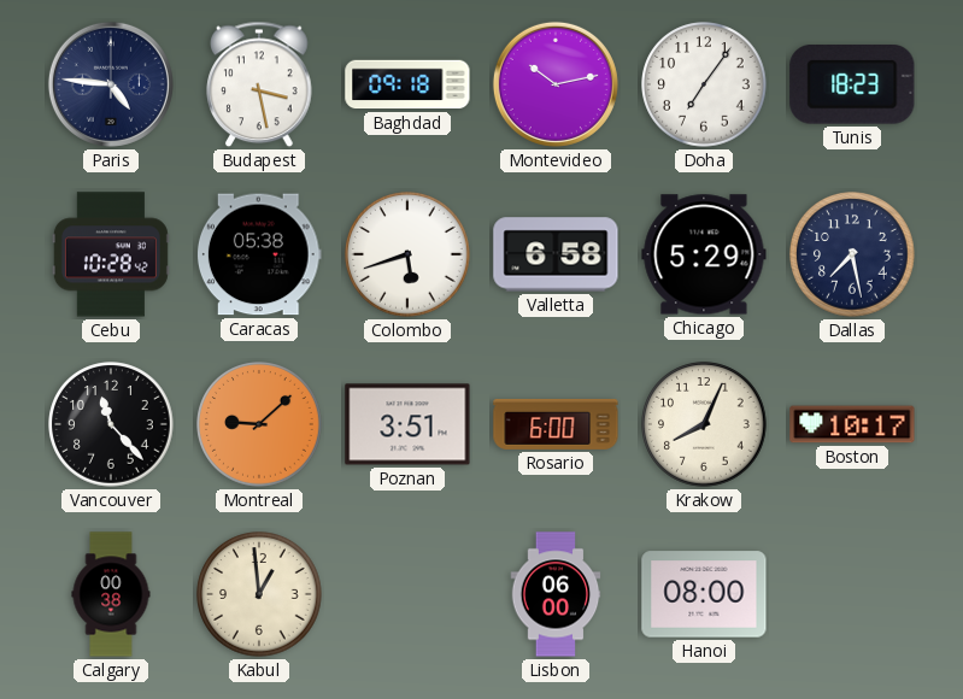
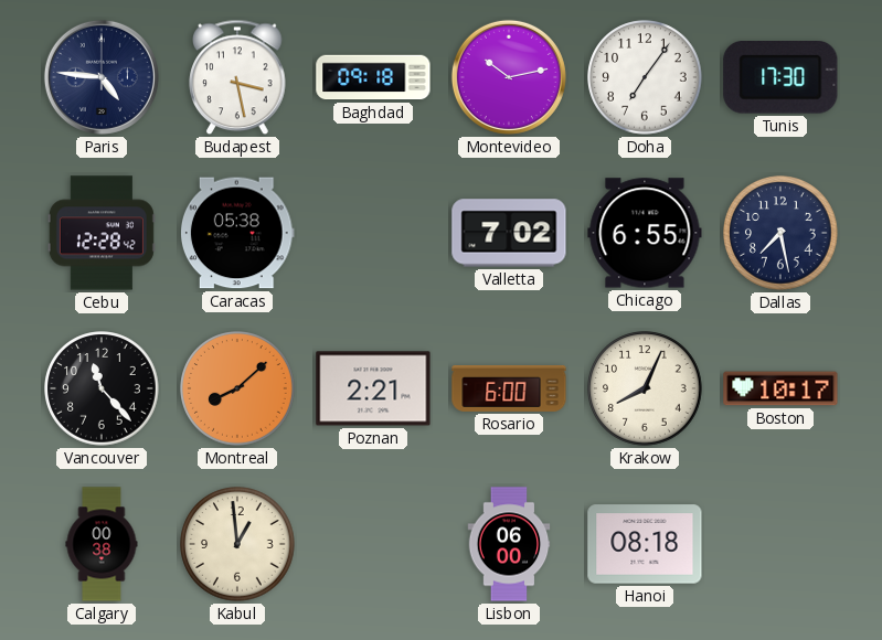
Tunis: 18:23 -> 17:30 (780, 78)
Cebu: 10:28 -> 12:28 (102, 233)
Colombo: 5:42 -> none (407, 254)
Valletta: 6:58 -> 7:02 (509, 233)
Chicago: 5:29 -> 6:55 (645, 233)
Montreal: 9:08 -> 8:08 (237, 388)
Poznan: 3:51 -> 2:21 (373, 388)
Hanoi: 08:00 -> 08:18 (645, 544)
